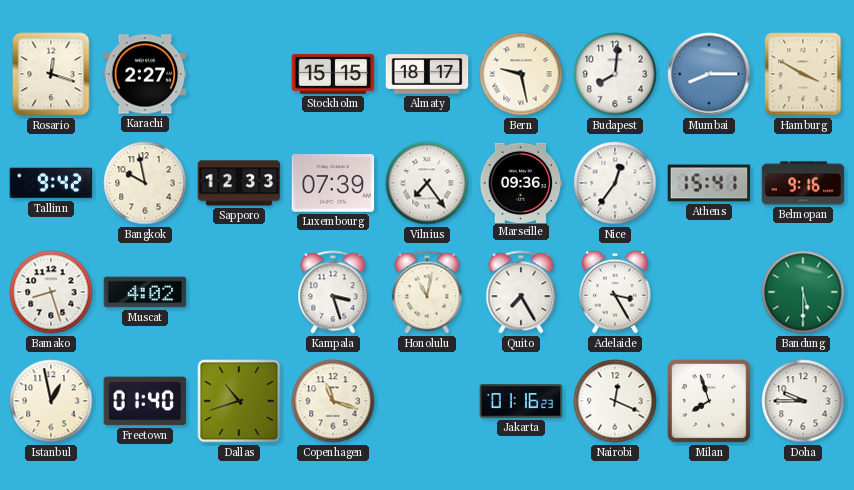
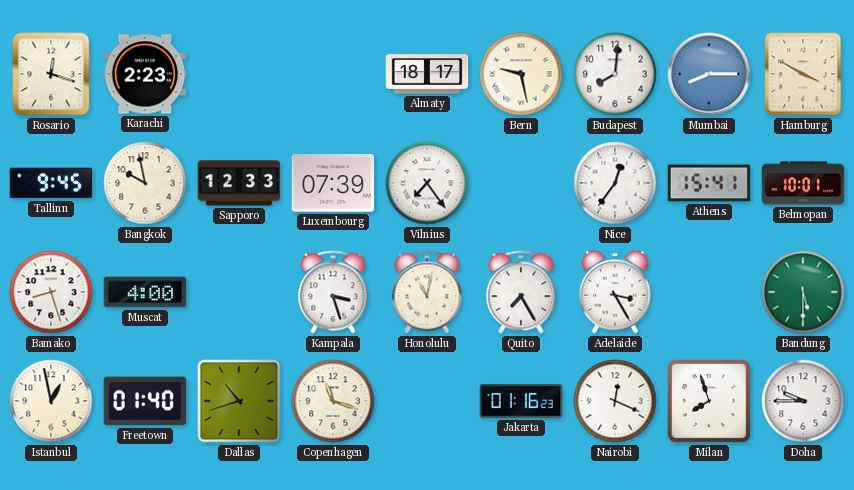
Karachi: 2:27 -> 2:23 (145, 74)
Stockholm: 15:15 -> none (333, 74)
Tallinn: 9:42 -> 9:45 (51, 183)
Marseille: 09:36 -> none (521, 182)
Belmopan: 9:16 -> 10:01 (803, 183)
Muscat: 4:02 -> 4:00 (145, 292)
